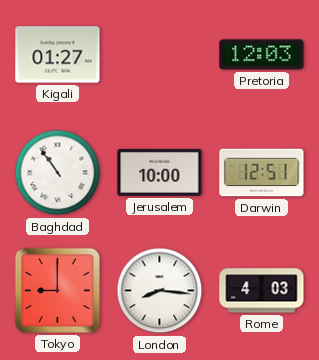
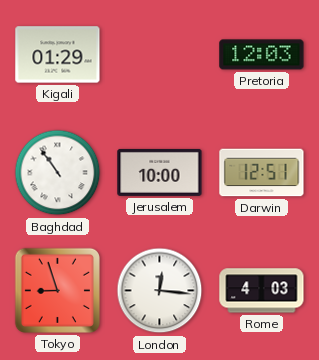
Kigali: 01:27 -> 01:29 (58, 55)
Tokyo: 9:00 -> 8:57 (57, 290)
London: 8:16 -> 12:16 (160, 291)
